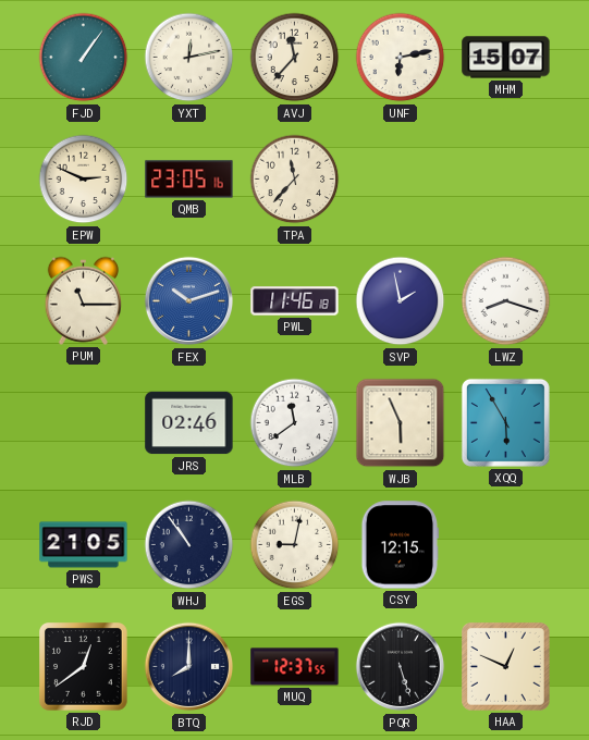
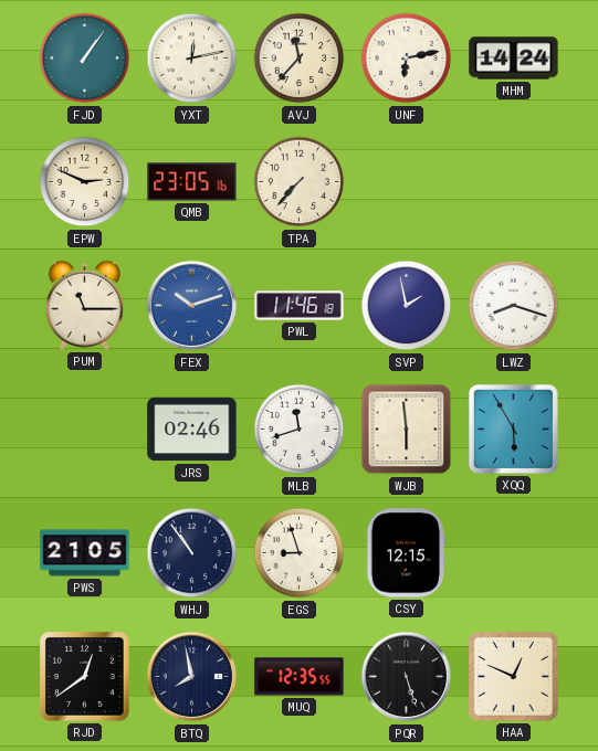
MHM: 15:07 -> 14:24 (514, 59)
TPA: 11:37 -> 7:37 (300, 182)
MLB: 11:39 -> 11:42 (300, 430)
WJB: 5:56 -> 5:59 (407, 430)
EGS: 9:02 -> 8:57 (300, 553)
BTQ: 8:00 -> 7:58 (192, 677)
MUQ: 12:37 -> 12:35 (300, 677)
